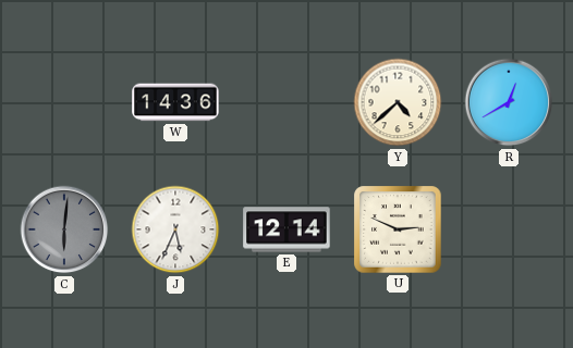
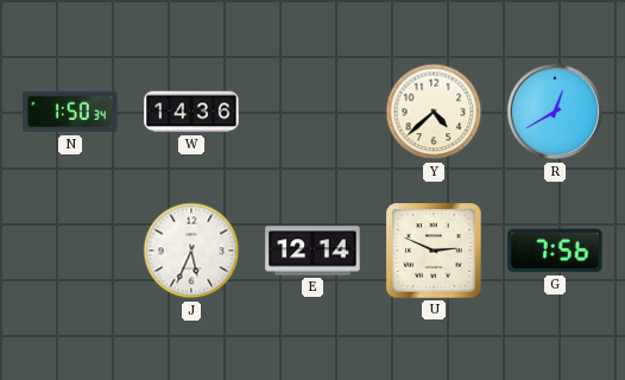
N: none -> 1:50 (70, 112)
C: 6:01 -> none (64, 229)
G: none -> 7:56 (555, 251)
